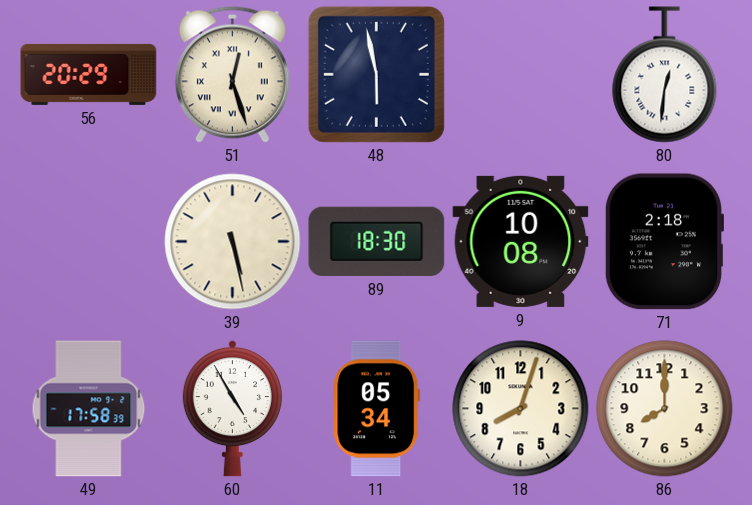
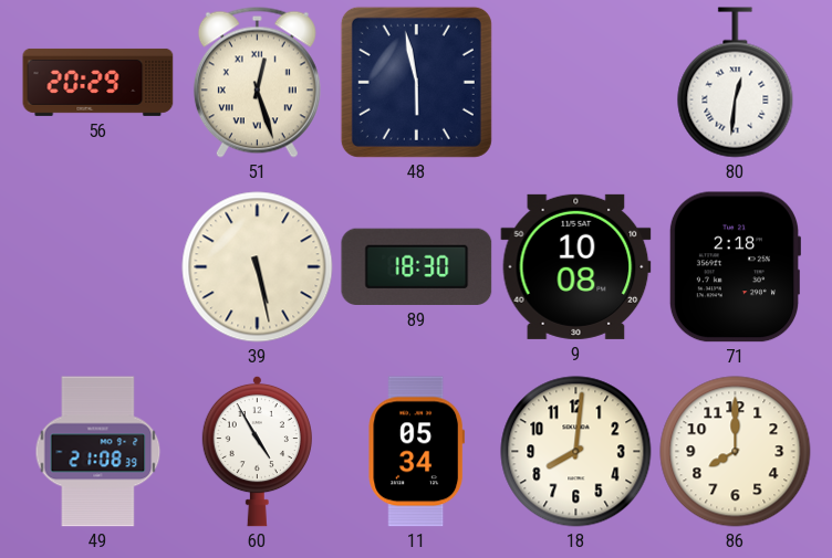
49: 17:58 -> 21:08 (98, 452)
18: 8:03 -> 8:01 (576, 452)
